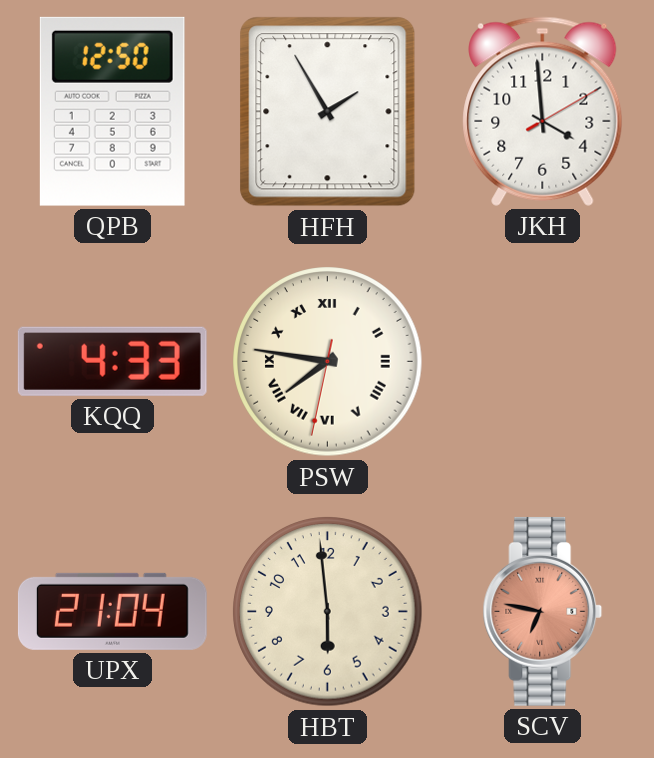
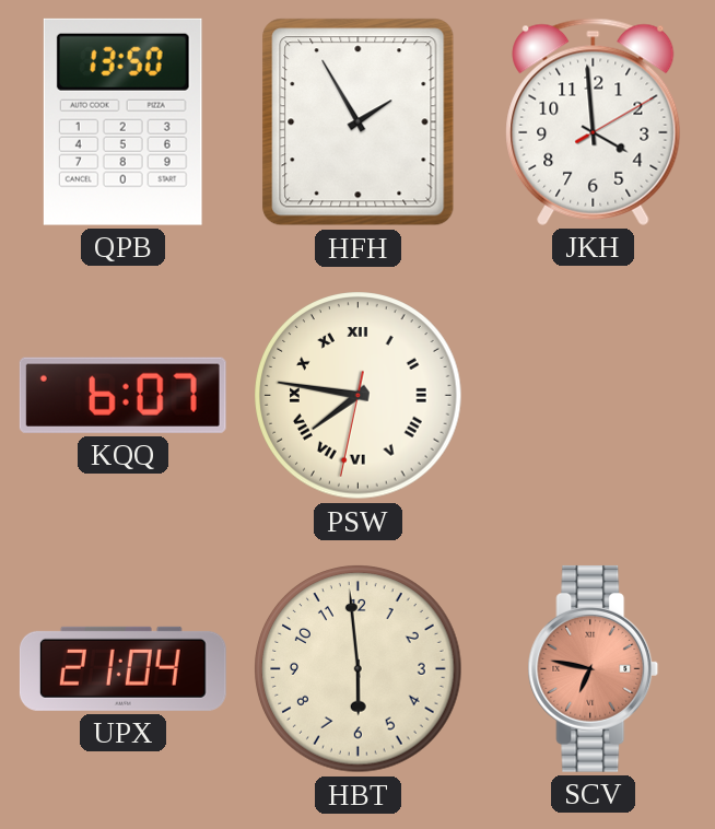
QPB: 12:50 -> 13:50 (122, 121)
KQQ: 4:33 -> 6:07 (122, 395)
